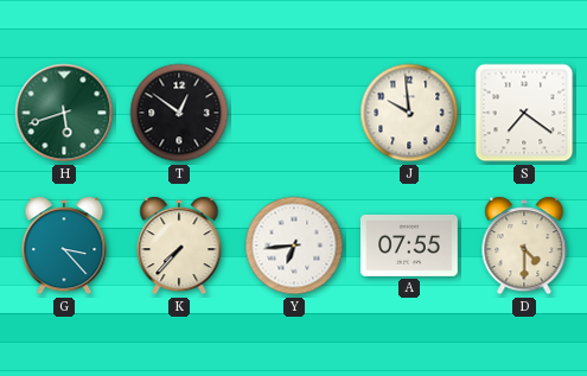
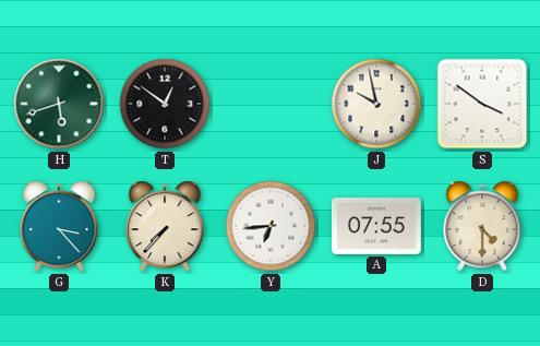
J: 9:59 -> 9:58 (376, 104)
S: 7:21 -> 3:51 (482, 104)
